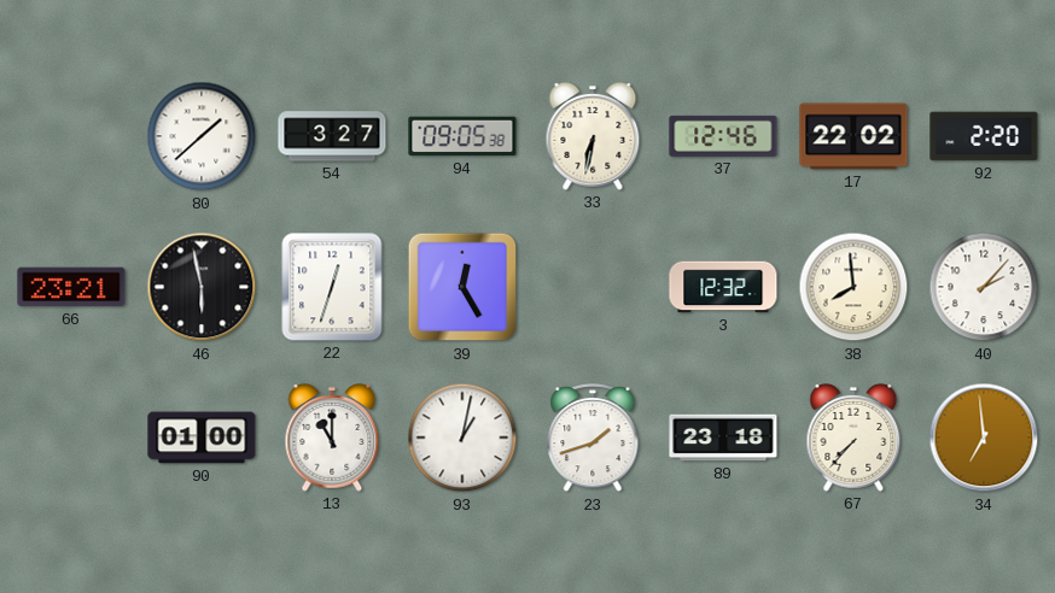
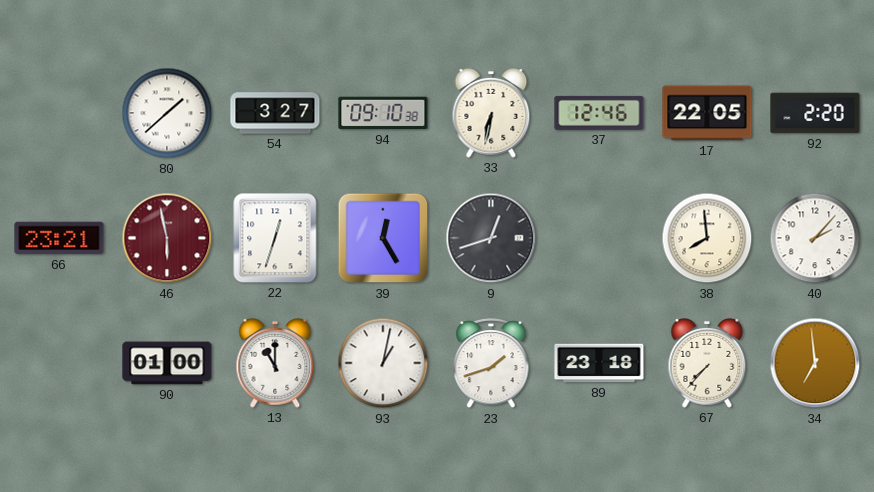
94: 09:05 -> 09:10 (383, 113)
17: 22:02 -> 22:05 (707, 113)
46 dial: black -> burgundy (167, 238)
9: none -> 12:42 (491, 238)
3: 12:32 -> none (723, 287)
